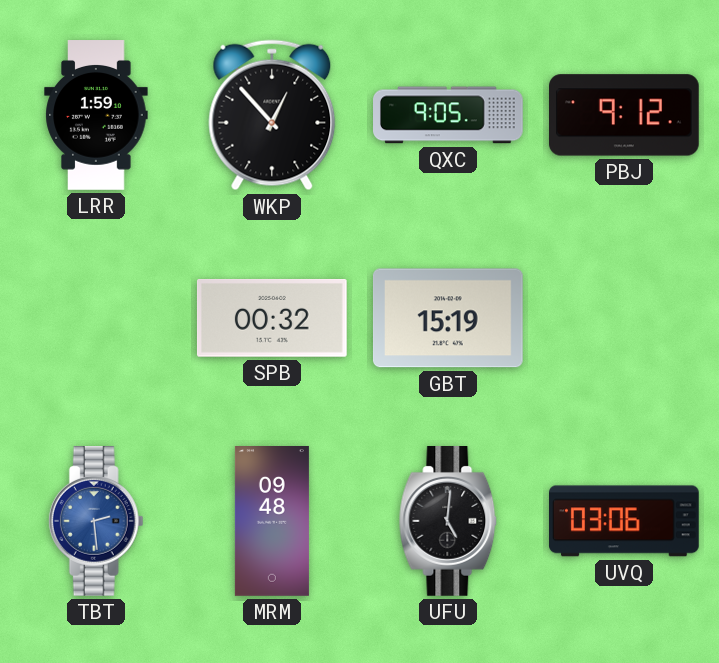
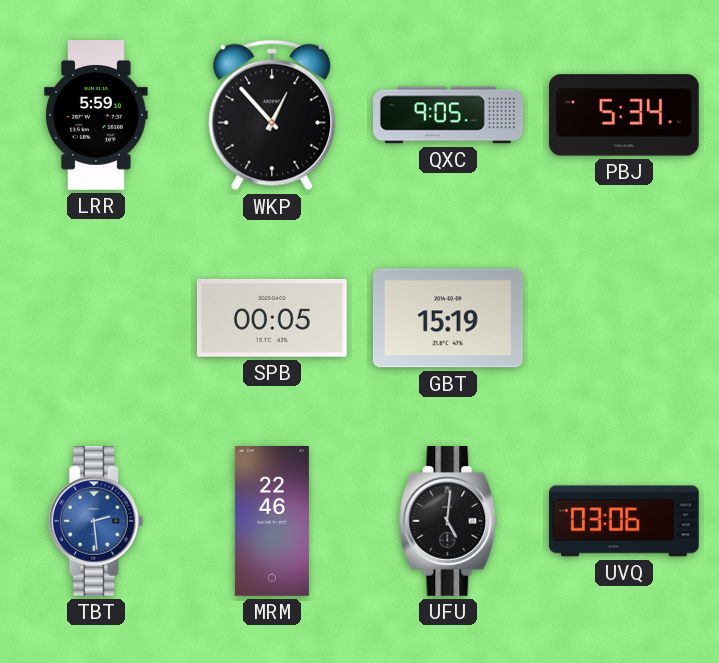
LRR: 1:59 -> 5:59 (96, 115)
PBJ: 9:12 -> 5:34 (625, 115)
SPB: 00:32 -> 00:05 (272, 318)
MRM: 09:48 -> 22:46 (272, 522)
